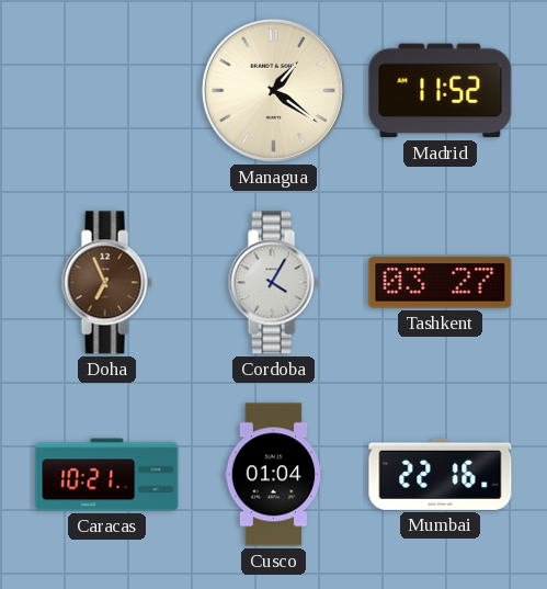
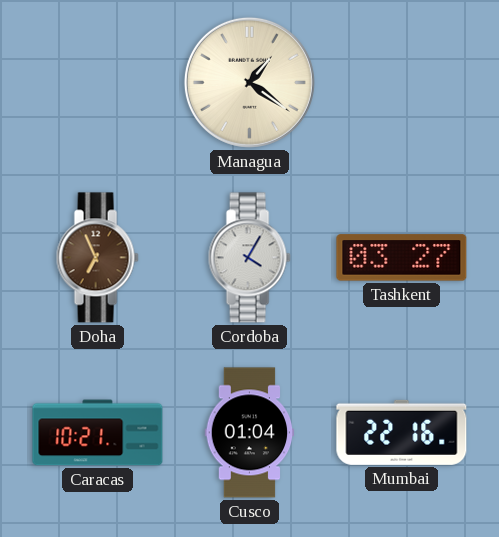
Madrid: 11:52 -> none (441, 91)
